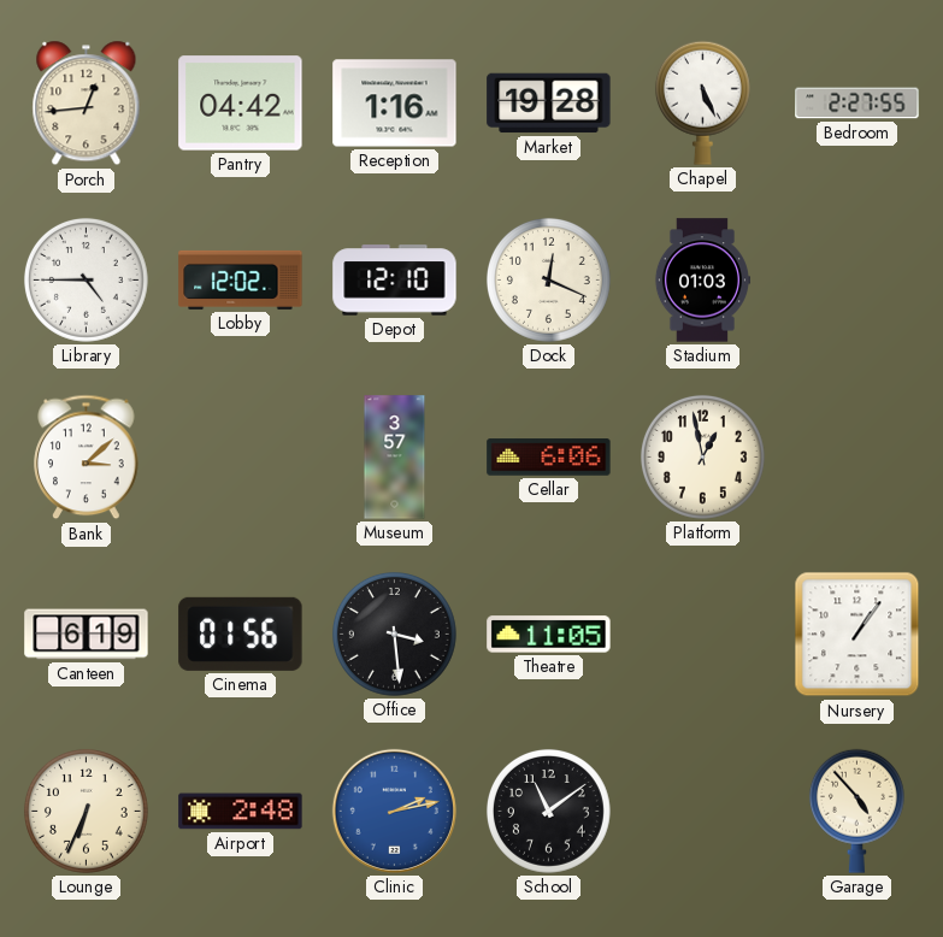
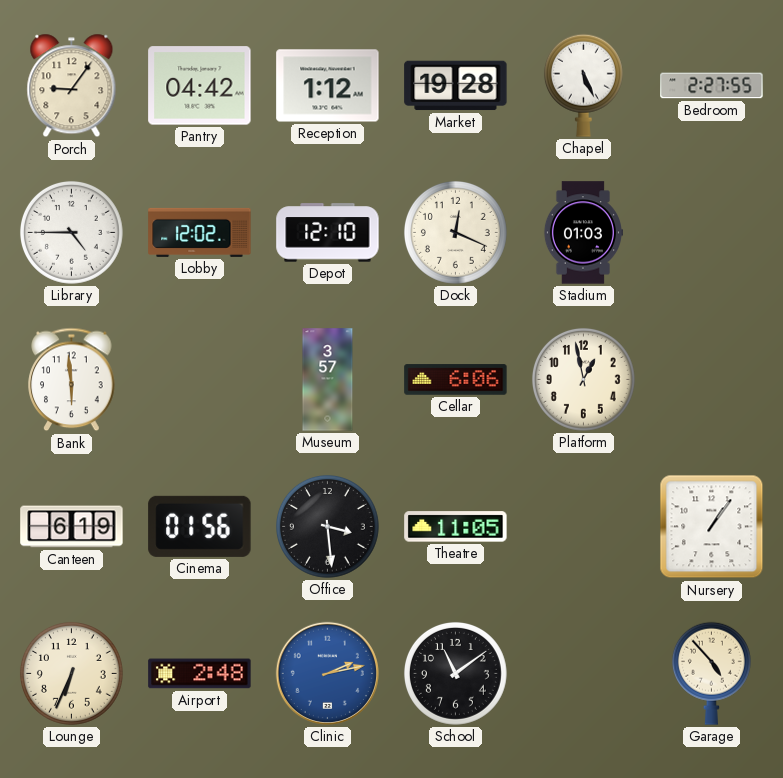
Porch: 12:44 -> 9:06 (72, 86)
Reception: 1:16 -> 1:12 (328, 86)
Bank: 3:08 -> 5:59 (72, 380)
